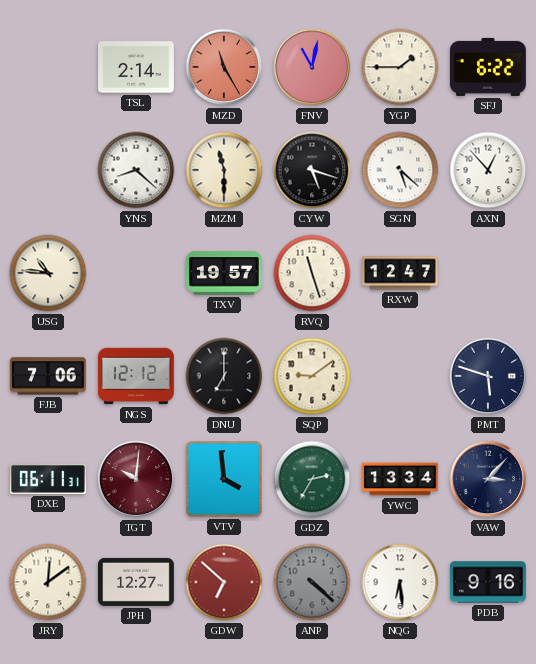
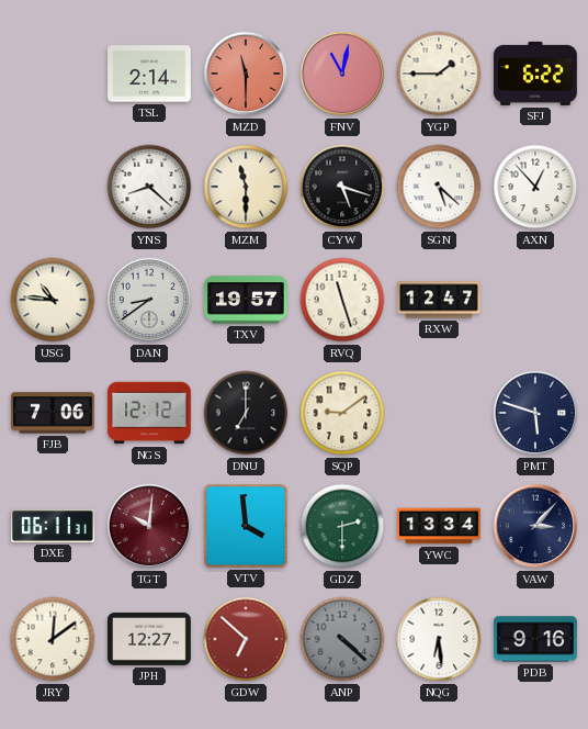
MZD: 11:25 -> 11:30 (246, 74)
DAN: none -> 8:39 (149, 300)
GDZ: 2:35 -> 2:30 (342, 526)
